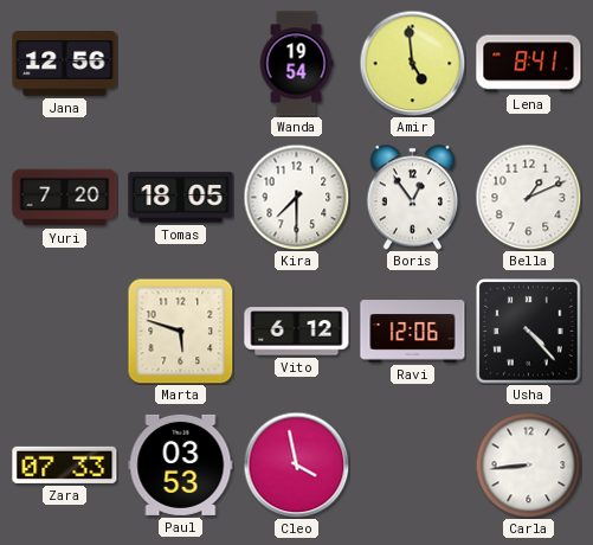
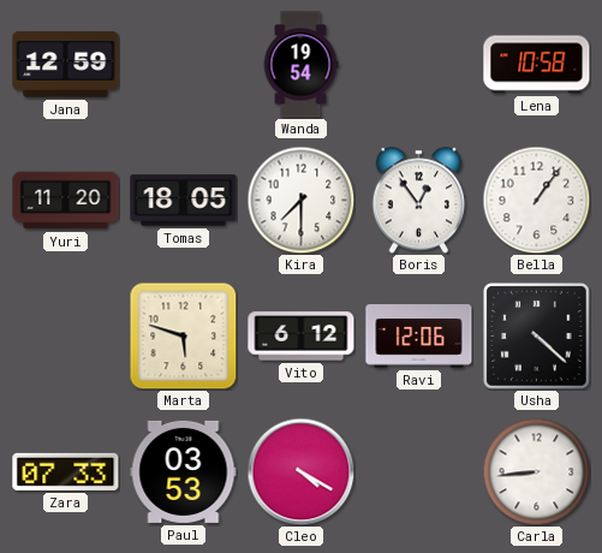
Jana: 12:56 -> 12:59 (66, 65)
Amir: 4:59 -> none (412, 63)
Lena: 8:41 -> 10:58 (537, 65)
Yuri: 7:20 -> 11:20 (66, 201)
Bella: 1:11 -> 1:06 (536, 200)
Usha: 4:23 -> 4:22 (537, 337)
Cleo: 3:58 -> 4:20 (300, 471)
